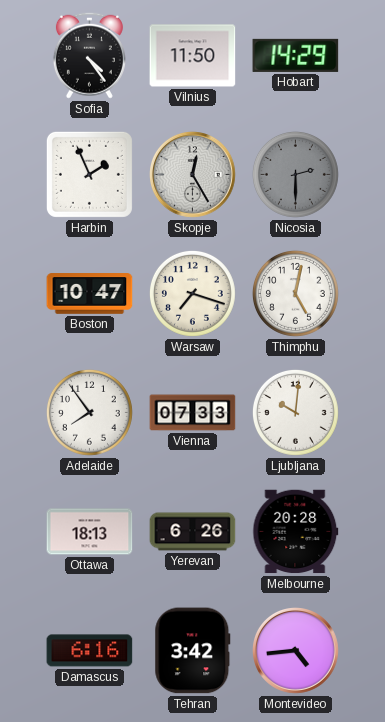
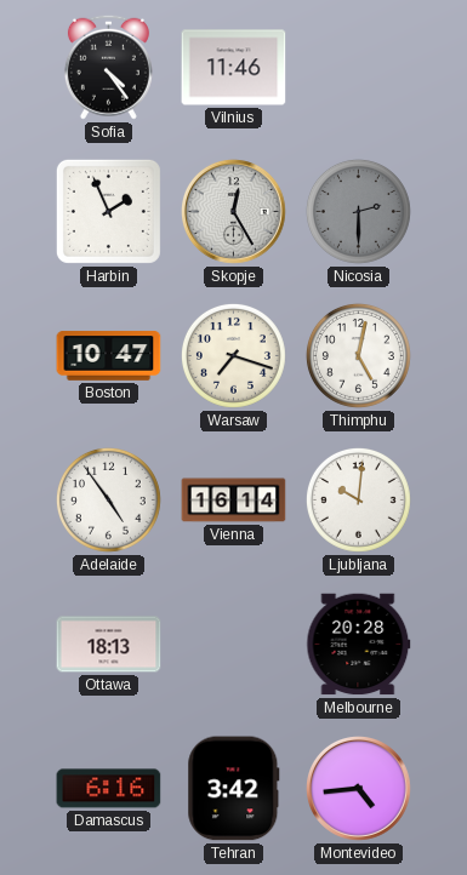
Vilnius: 11:50 -> 11:46 (234, 68)
Hobart: 14:29 -> none (296, 55)
Adelaide: 7:54 -> 4:54 (108, 499)
Vienna: 07:33 -> 16:14 (234, 501)
Yerevan: 6:26 -> none (193, 532)
